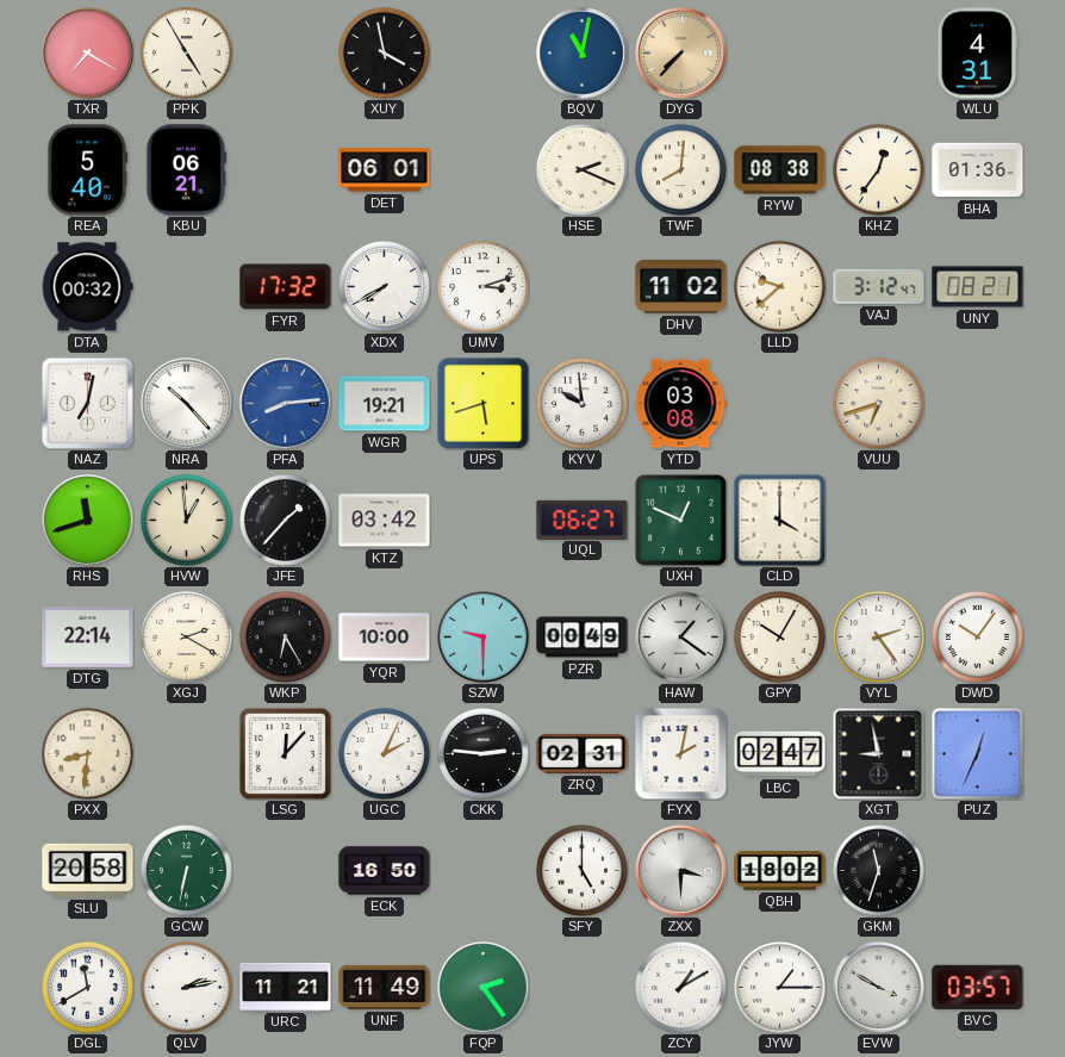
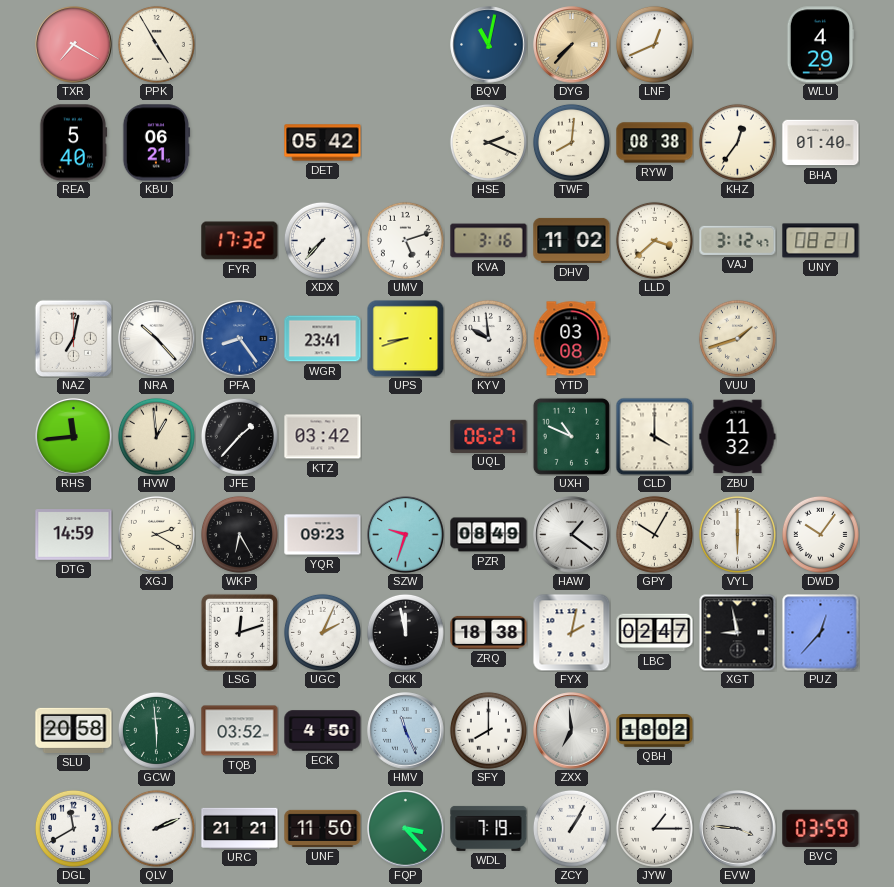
XUY: 3:58 -> none (384, 52)
LNF: none -> 12:41 (654, 44)
WLU: 4:31 -> 4:29 (820, 45)
DET: 06:01 -> 05:42 (323, 143)
BHA: 01:36 -> 01:40 (821, 143)
DTA: 00:32 -> none (87, 287)
XDX: 7:40 -> 7:37 (322, 240)
UMV: 3:12 -> 5:12 (405, 240)
KVA: none -> 3:16 (489, 241)
LLD: 9:38 -> 3:38 (654, 240)
PFA: 8:14 -> 8:24 (240, 339)
WGR: 19:21 -> 23:41 (323, 339)
UPS: 5:42 -> 8:42 (405, 338)
VUU: 6:42 -> 1:42 (737, 338)
RHS: 11:42 -> 11:44 (74, 437)
UXH: 12:49 -> 10:49 (571, 436)
ZBU: none -> 11:32 (738, 437)
DTG: 22:14 -> 14:59 (74, 535)
YQR: 10:00 -> 09:23 (323, 535)
SZW: 9:30 -> 9:33 (406, 535)
PZR: 00:49 -> 08:49 (489, 535)
VYL: 2:24 -> 6:00 (737, 534)
PXX: 8:31 -> none (87, 753)
LSG: 12:07 -> 12:12 (239, 632)
CKK: 2:46 -> 11:58 (405, 632)
ZRQ: 02:31 -> 18:38 (489, 632)
PUZ: 12:34 -> 12:37 (821, 633)
GCW: 6:32 -> 5:59 (156, 730)
TQB: none -> 03:52 (240, 731)
ECK: 16:50 -> 4:50 (323, 731)
HMV: none -> 11:26 (406, 731)
SFY: 5:00 -> 8:00 (488, 730)
ZXX: 3:30 -> 6:59 (572, 731)
GKM: 11:33 -> none (878, 870)
QLV: 2:13 -> 2:11 (156, 828)
URC: 11:21 -> 21:21 (240, 828)
UNF: 11:49 -> 11:50 (323, 828)
FQP: 2:24 -> 3:23 (406, 829)
WDL: none -> 7:19 (489, 828)
ZCY: 1:10 -> 1:05 (571, 828)
EVW: 3:50 -> 3:46 (738, 829)
BVC: 03:57 -> 03:59 (821, 828)
